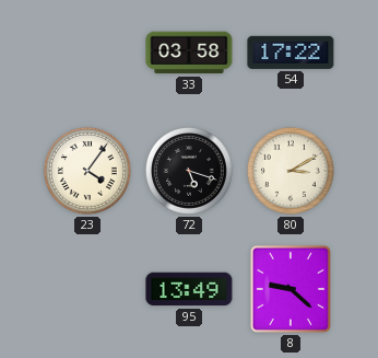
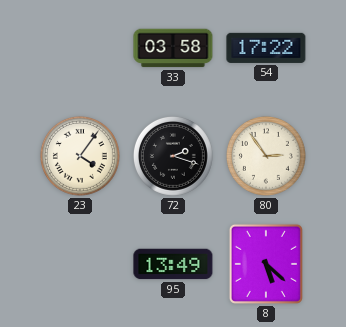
72: 5:18 -> 2:18 (173, 156)
80: 3:10 -> 2:54 (266, 156)
8: 9:22 -> 5:22 (266, 264)
